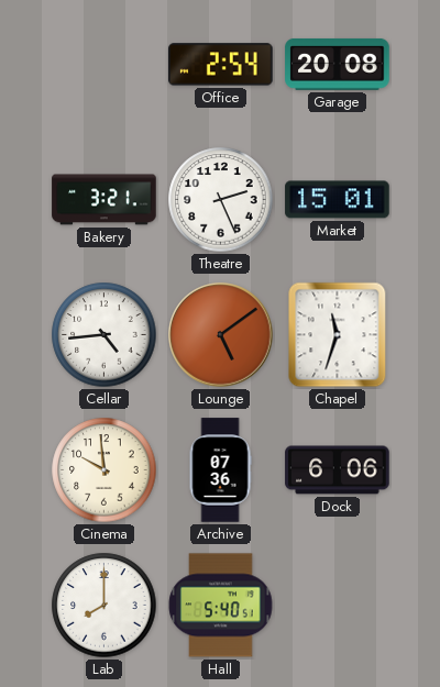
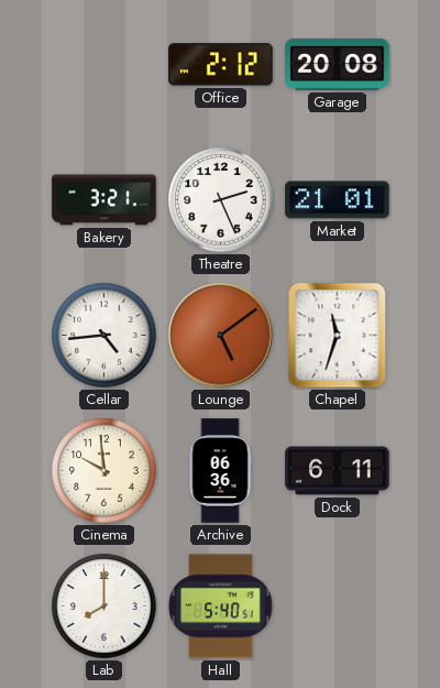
Office: 2:54 -> 2:12 (221, 65)
Market: 15:01 -> 21:01 (338, 200)
Archive: 07:36 -> 06:36 (220, 471)
Dock: 6:06 -> 6:11 (338, 471)
